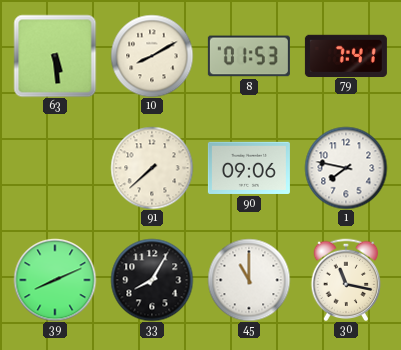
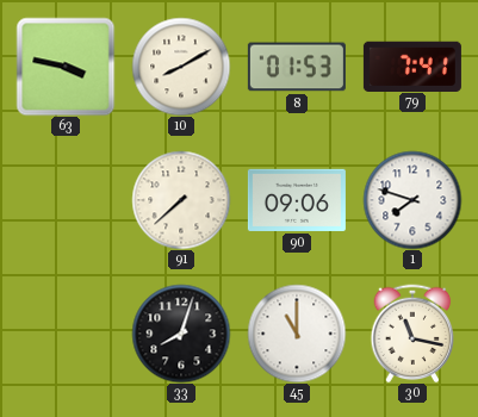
63: 5:29 -> 3:47 (66, 67)
1: 7:47 -> 7:48 (412, 200)
39: 8:11 -> none (55, 280)
33: 8:05 -> 8:03 (181, 334)
